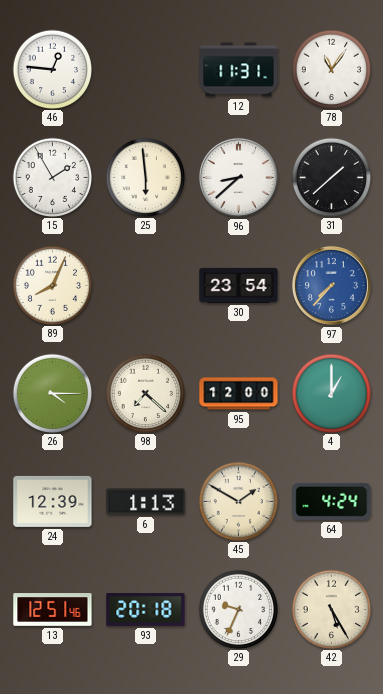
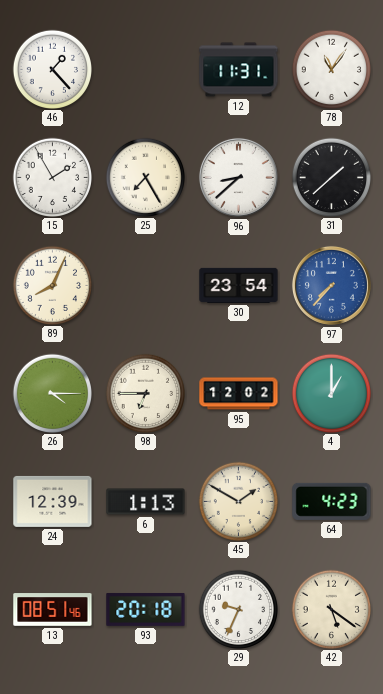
46: 12:46 -> 1:23 (52, 69)
25: 5:59 -> 7:25 (145, 177)
98: 7:22 -> 6:45 (145, 393)
95: 12:00 -> 12:02 (239, 394)
64: 4:24 -> 4:23 (332, 501)
13: 12:51 -> 08:51 (53, 610)
42: 5:25 -> 5:21 (331, 609)
